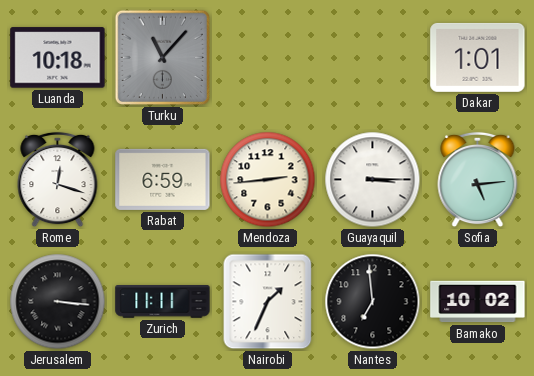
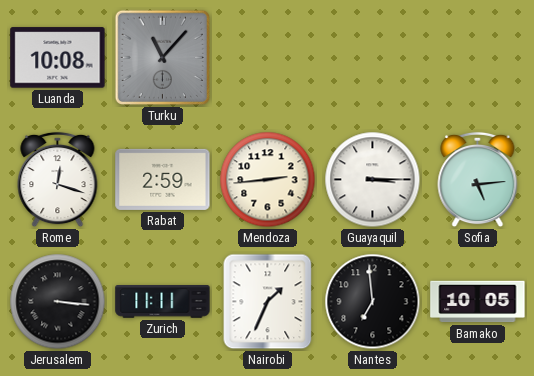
Luanda: 10:18 -> 10:08 (58, 58)
Dakar: 1:01 -> none (478, 57)
Rabat: 6:59 -> 2:59 (163, 179)
Bamako: 10:02 -> 10:05 (478, 302)
